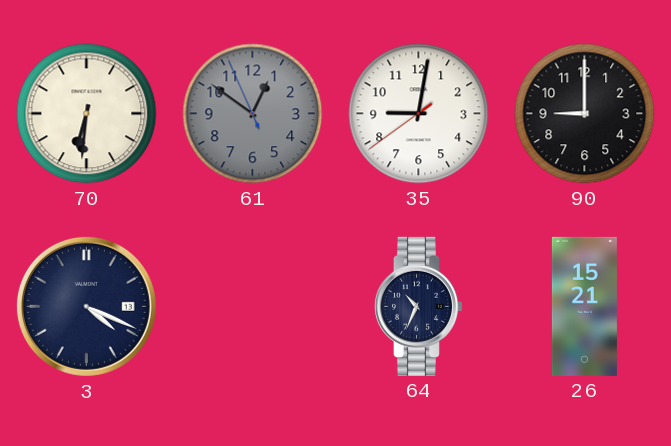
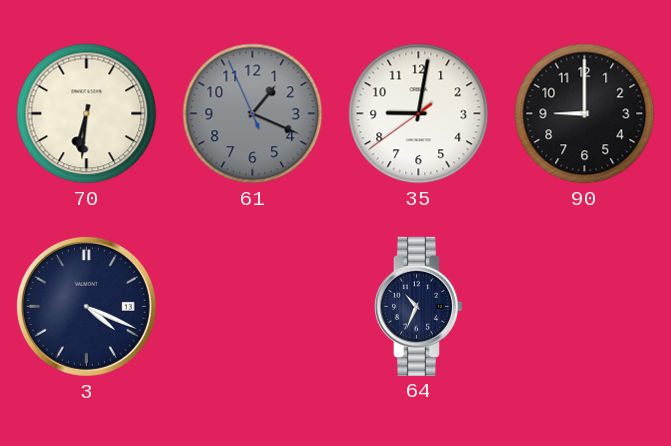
61: 12:50 -> 1:18 (253, 114)
26: 15:21 -> none (584, 306)
